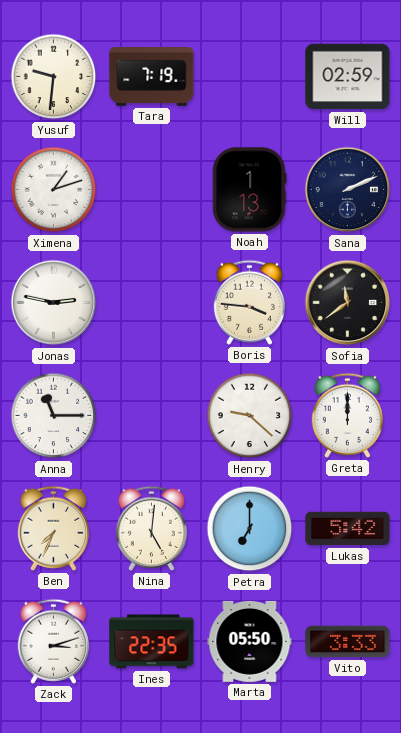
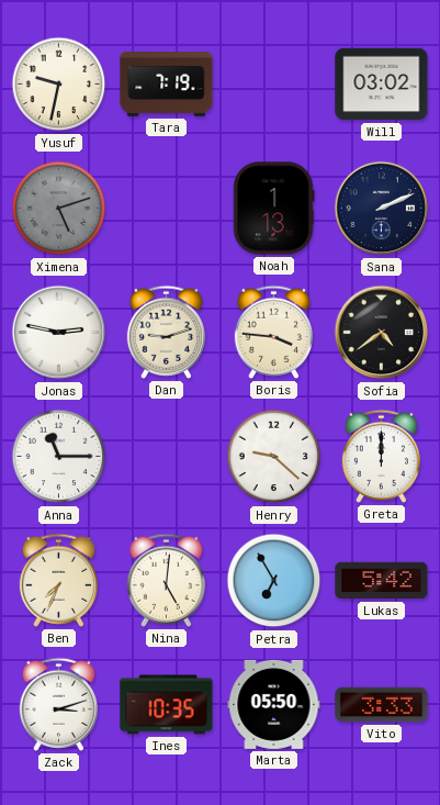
Yusuf: 9:31 -> 9:32 (59, 85)
Will: 02:59 -> 03:02 (382, 85)
Ximena: 1:12 -> 5:12 (59, 209)
Ximena dial: white -> grey (59, 209)
Dan: none -> 9:12 (166, 332)
Sofia: 11:39 -> 4:39 (382, 333)
Petra: 7:00 -> 6:55 (274, 581)
Ines: 22:35 -> 10:35 (167, 705)
